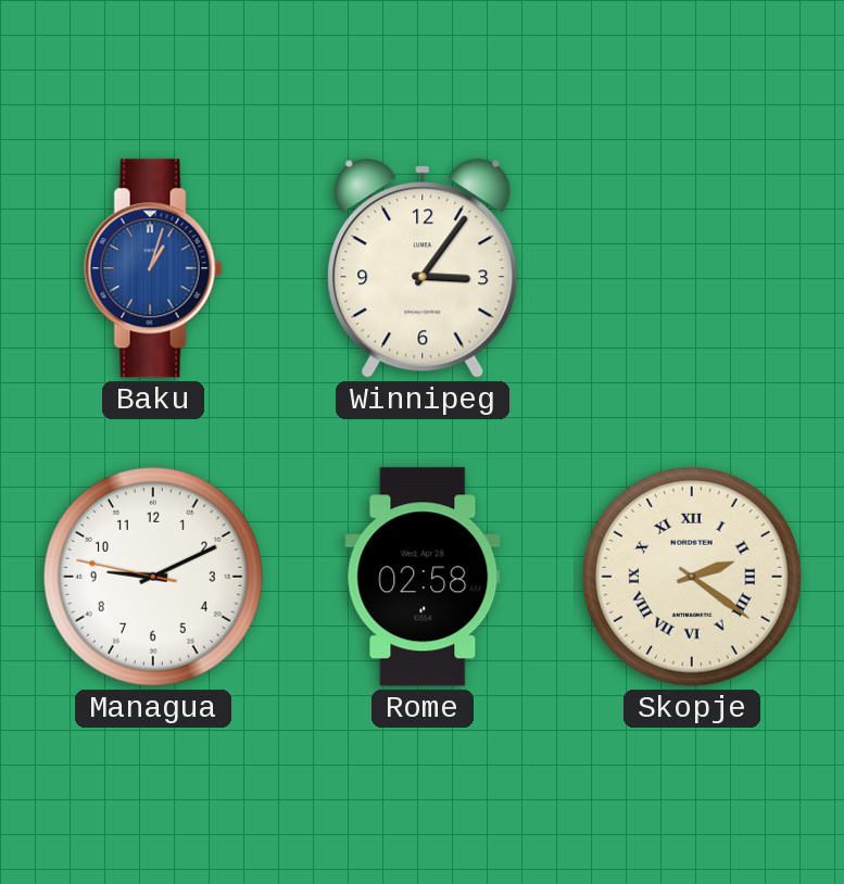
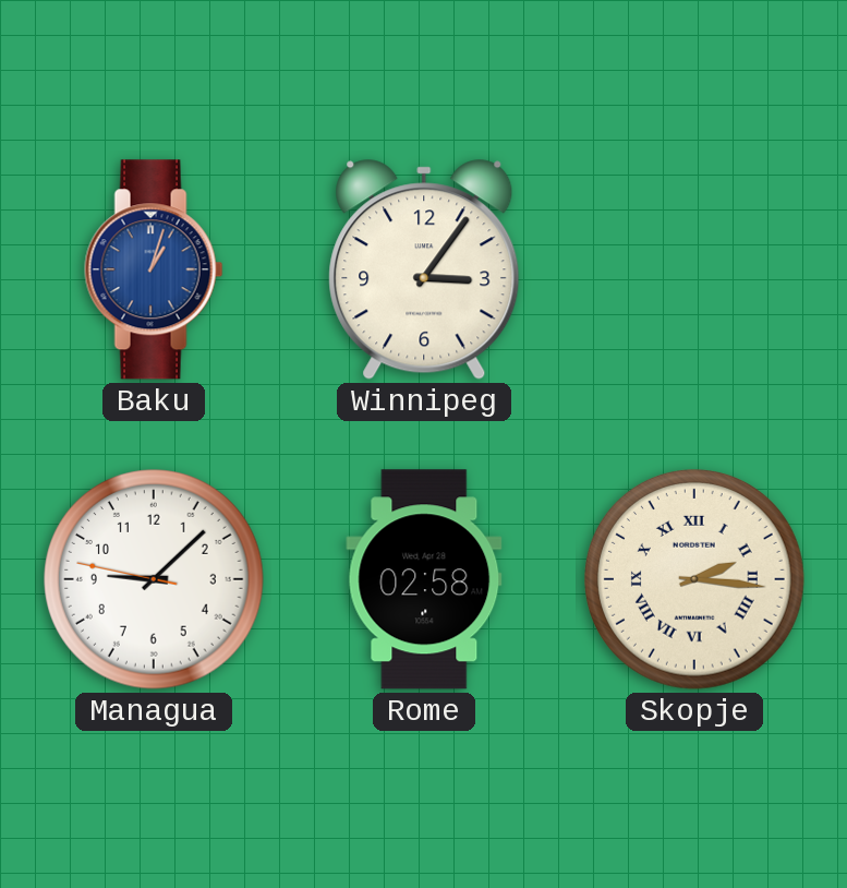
Managua: 9:10 -> 9:07 (155, 580)
Skopje: 2:21 -> 2:16 (695, 580)
